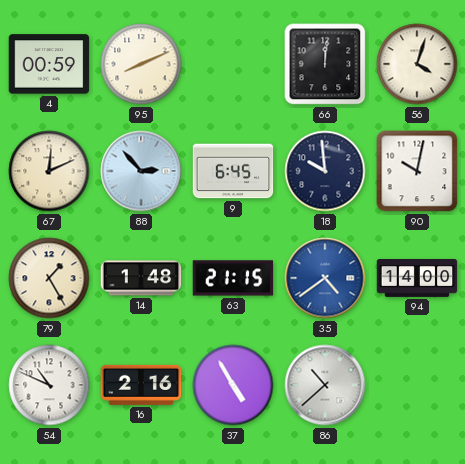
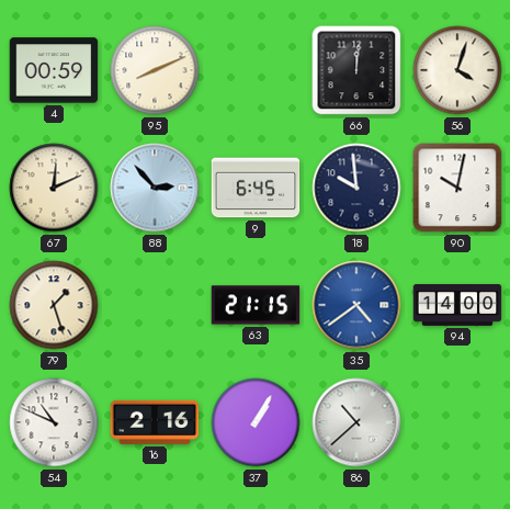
79: 1:25 -> 1:27 (54, 305)
14: 1:48 -> none (141, 278)
37: 4:55 -> 1:05 (256, 422)
